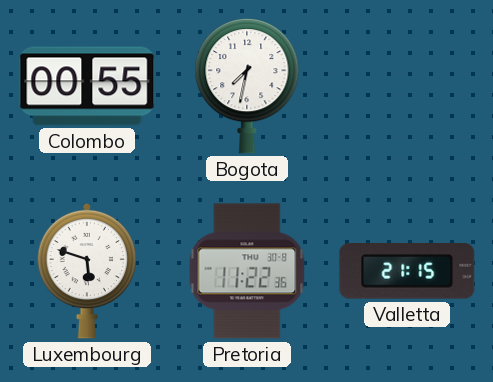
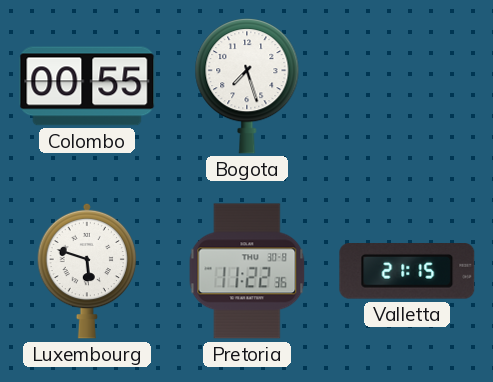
Bogota: 7:32 -> 7:27 (247, 86)
